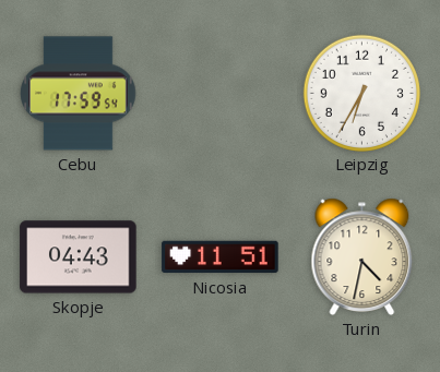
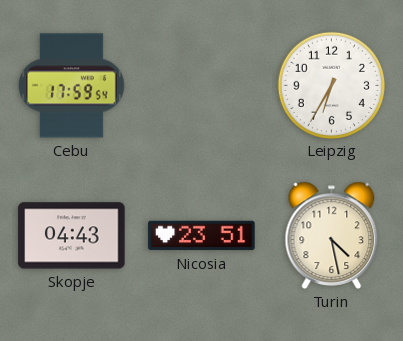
Nicosia: 11:51 -> 23:51 (202, 236)
Turin: 4:32 -> 4:28 (332, 235)
